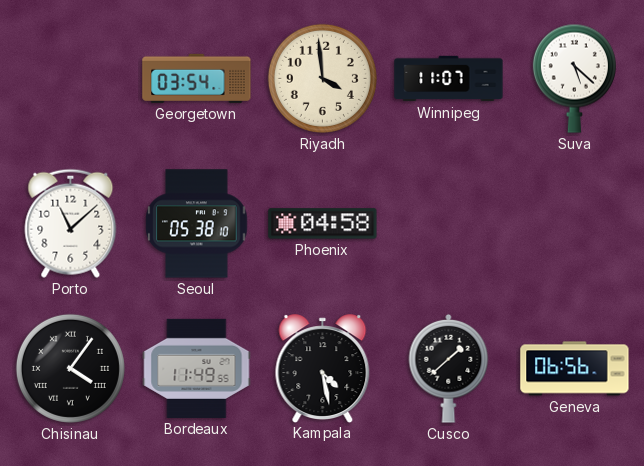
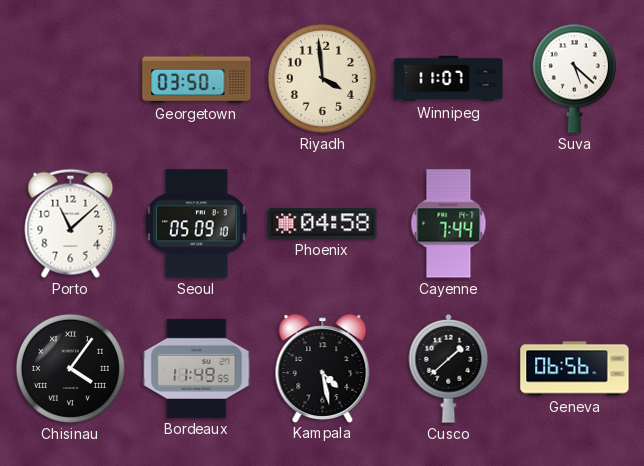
Georgetown: 03:54 -> 03:50 (197, 78)
Seoul: 05:38 -> 05:09 (197, 224)
Cayenne: none -> 7:44 (449, 224)
